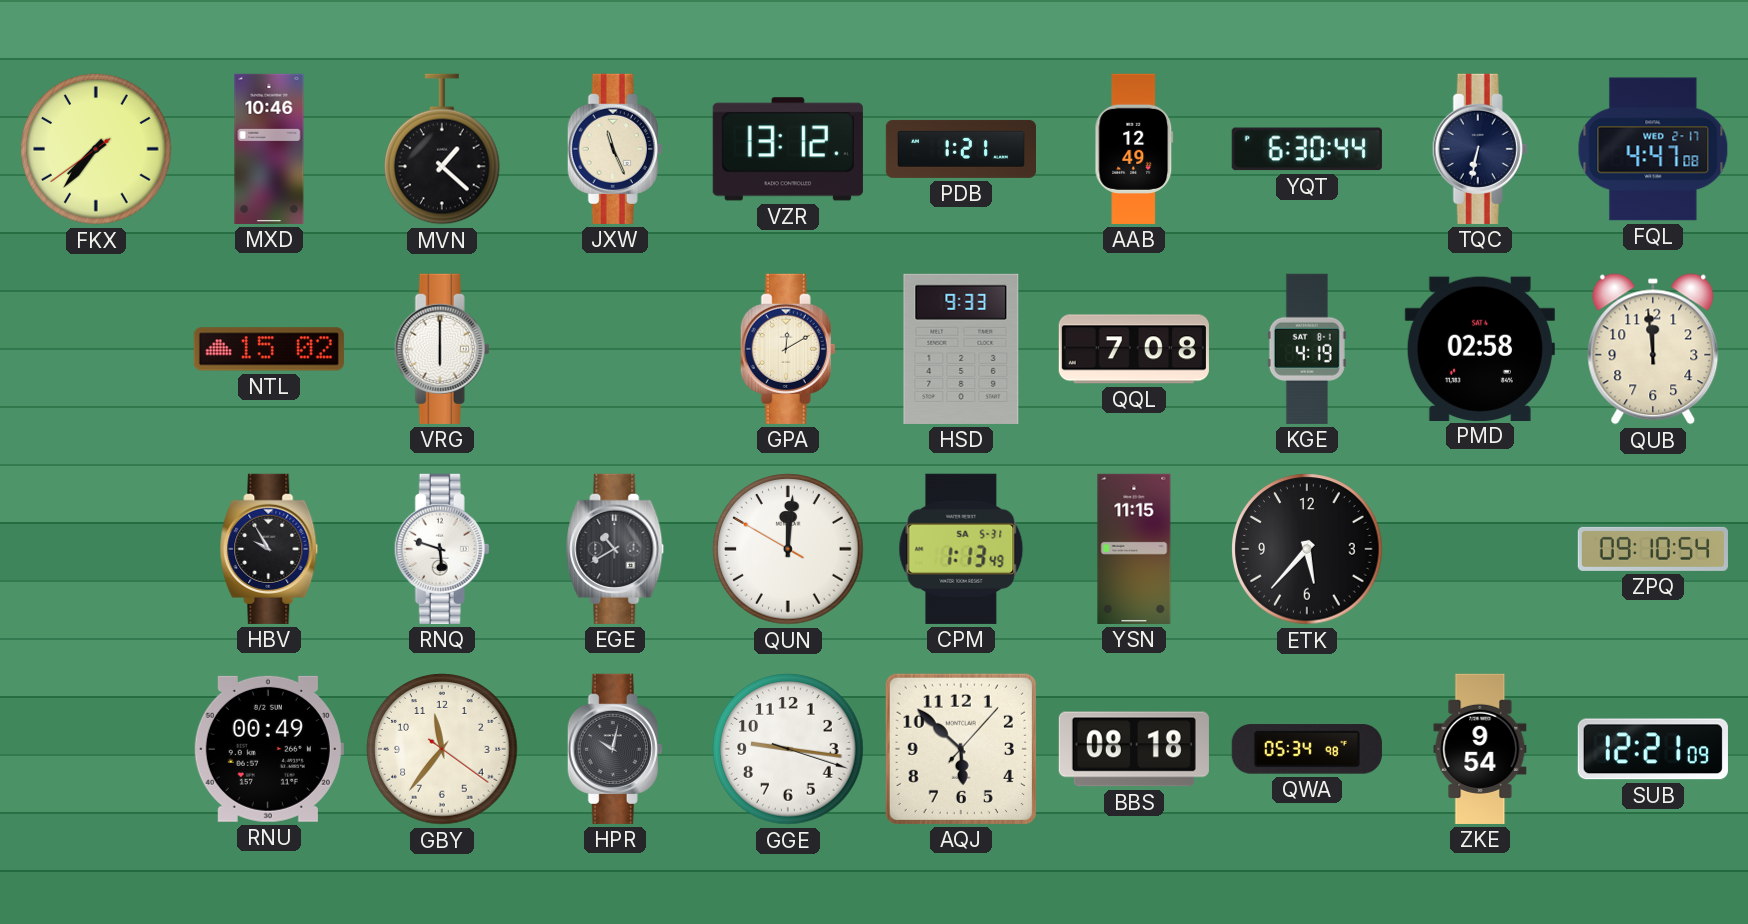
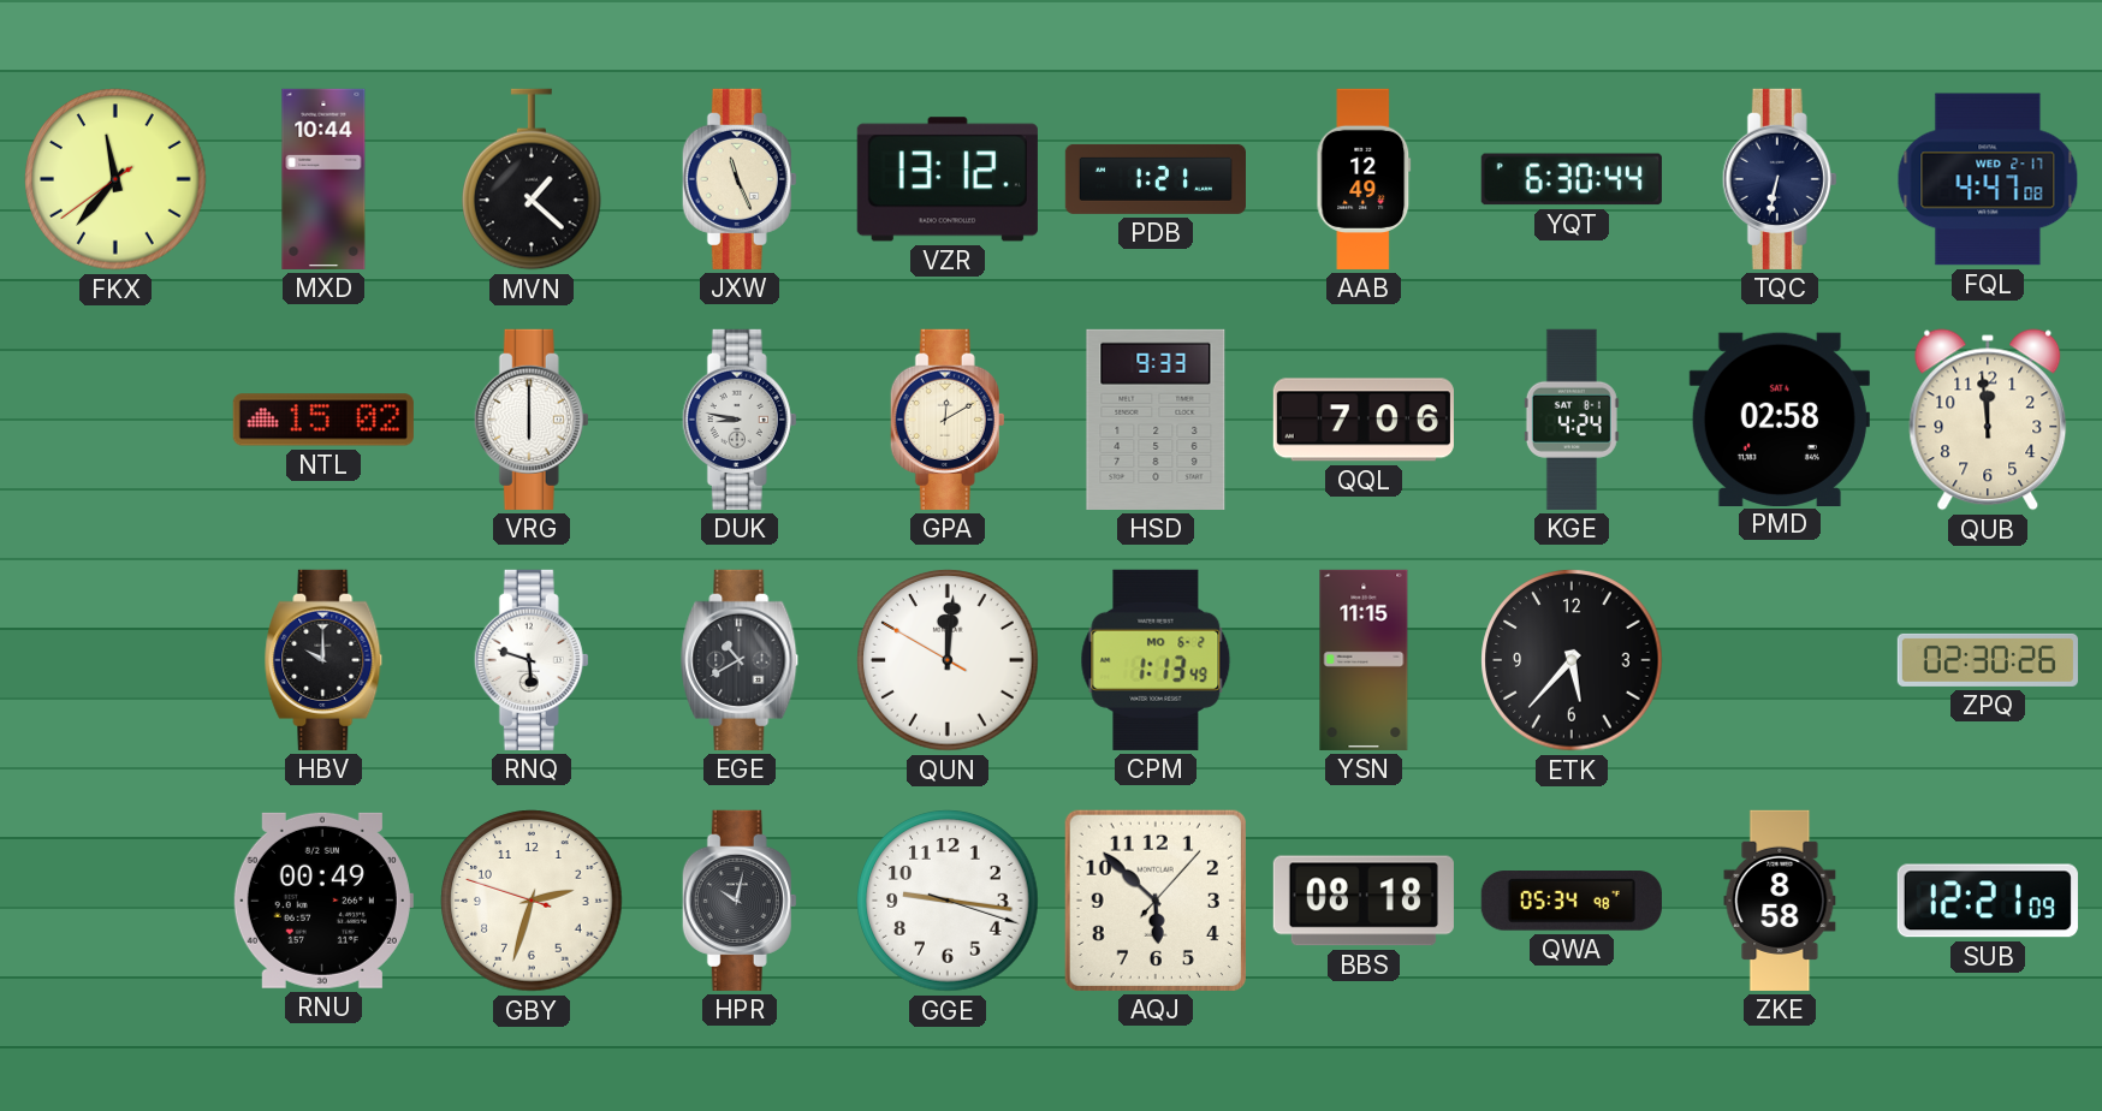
FKX: 7:36 -> 11:36 (115, 179)
MXD: 10:46 -> 10:44 (323, 179)
DUK: none -> 8:47 (740, 420)
QQL: 7:08 -> 7:06 (1364, 420)
KGE: 4:19 -> 4:24 (1572, 420)
HBV: 9:55 -> 10:00 (323, 660)
CPM date: SA 5-31 -> MO 6-2 (1156, 660)
ZPQ: 09:10 -> 02:30 (1988, 660)
GBY: 11:36 -> 2:32 (532, 901)
ZKE: 9:54 -> 8:58 (1780, 901)
